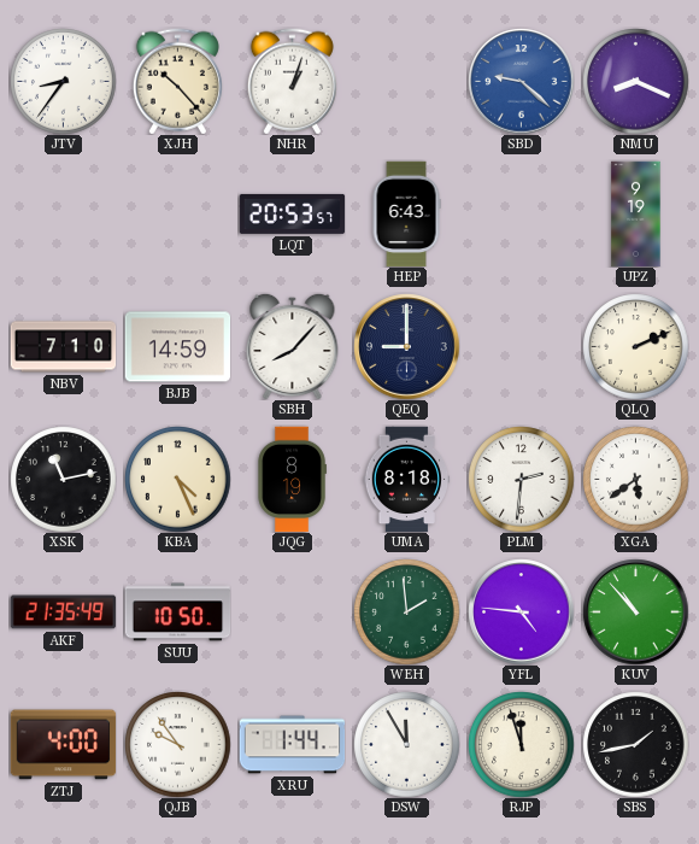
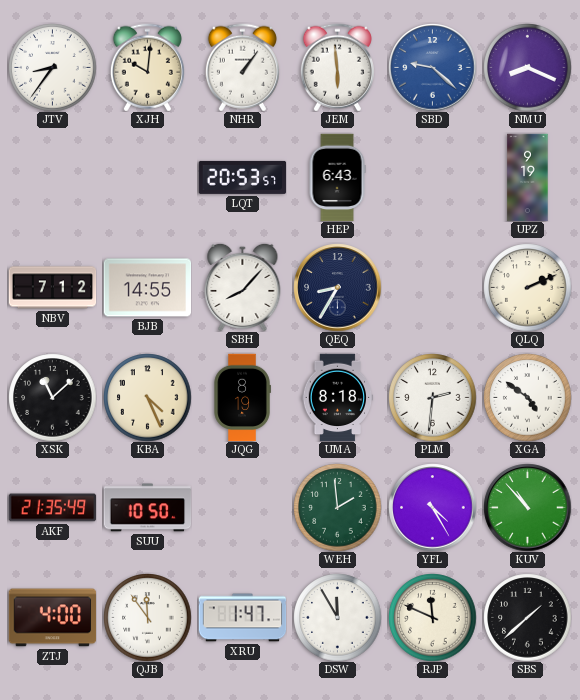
XJH: 10:23 -> 10:01 (147, 67)
NHR: 1:03 -> 1:06 (242, 67)
JEM: none -> 5:59 (337, 67)
NBV: 7:10 -> 7:12 (52, 288)
BJB: 14:59 -> 14:55 (147, 288)
QEQ: 9:00 -> 8:35 (337, 287)
XSK: 11:13 -> 11:08 (52, 397)
XGA: 5:39 -> 4:51 (527, 397)
YFL: 4:46 -> 4:25 (432, 507)
QJB: 9:54 -> 11:54 (147, 617)
XRU: 1:44 -> 1:47 (242, 618)
RJP: 11:57 -> 11:49 (432, 617)
SBS: 1:43 -> 1:38 (527, 617)
